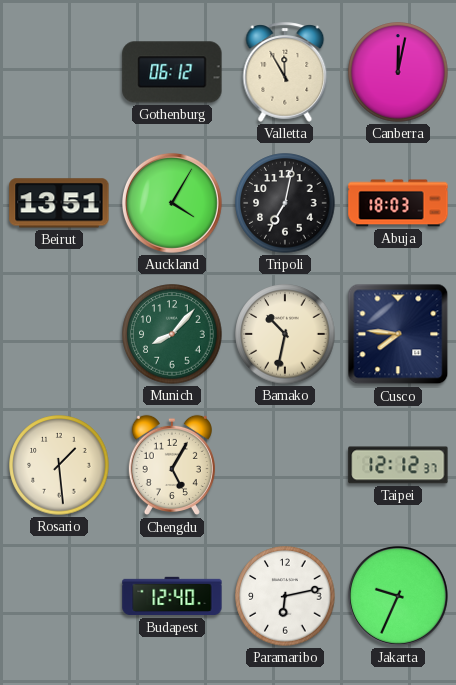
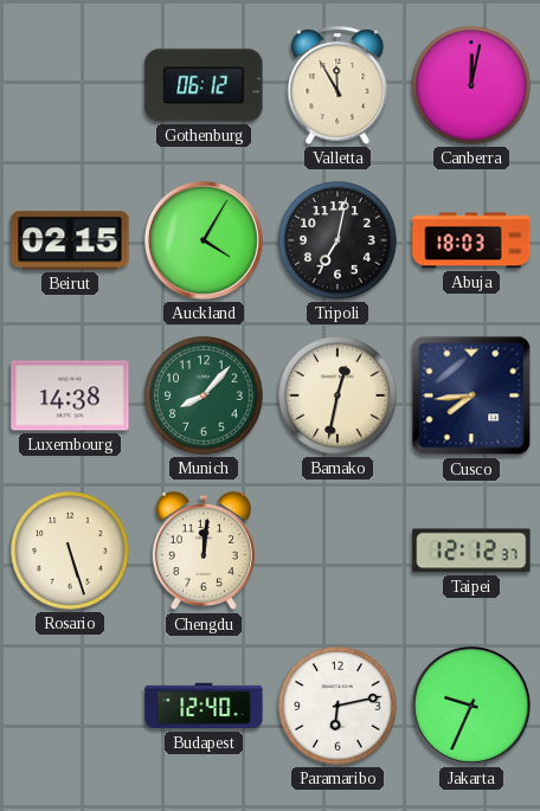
Beirut: 13:51 -> 02:15 (70, 240)
Luxembourg: none -> 14:38 (70, 395)
Bamako: 10:32 -> 12:32 (337, 395)
Cusco: 7:46 -> 7:44 (471, 395)
Rosario: 1:29 -> 5:27 (70, 551)
Chengdu: 5:05 -> 12:01 (204, 551)
